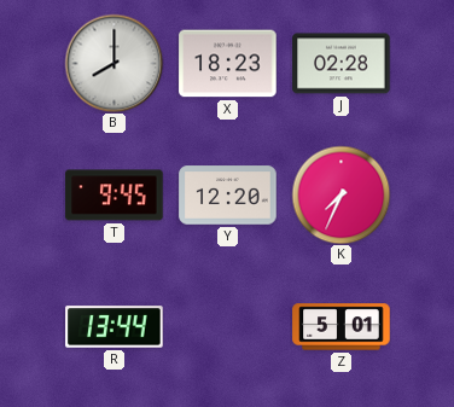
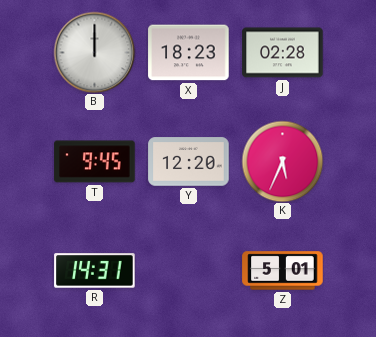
B: 8:00 -> 12:00 (94, 52)
K: 7:34 -> 5:34 (282, 161)
R: 13:44 -> 14:31 (95, 271)
